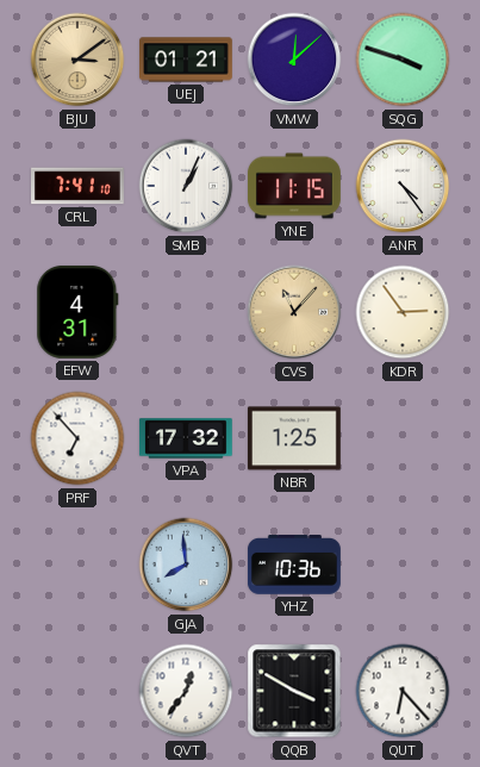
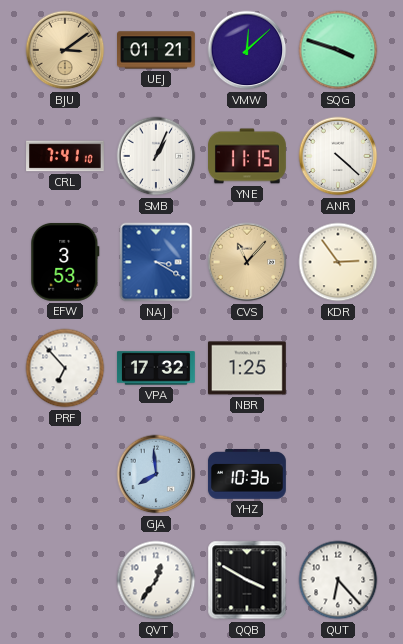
ANR: 4:24 -> 4:22 (338, 156)
EFW: 4:31 -> 3:53 (65, 262)
NAJ: none -> 3:20 (156, 262)
